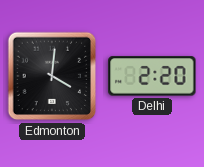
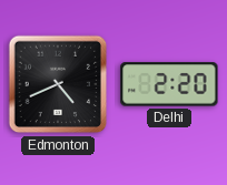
Edmonton: 4:01 -> 4:41 (58, 84)
